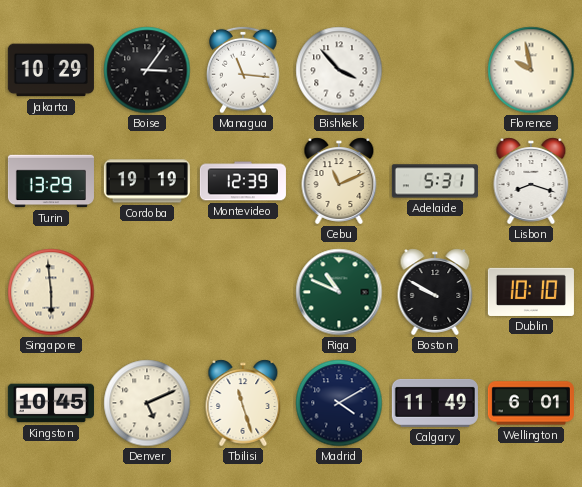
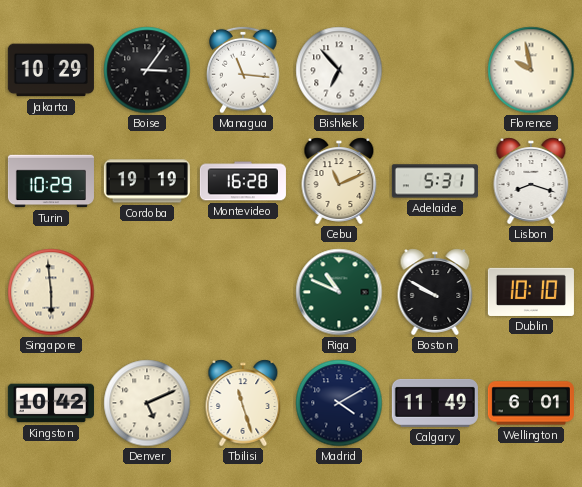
Bishkek: 3:53 -> 6:53 (339, 70)
Turin: 13:29 -> 10:29 (51, 181)
Montevideo: 12:39 -> 16:28 (243, 181)
Kingston: 10:45 -> 10:42 (51, 403)
